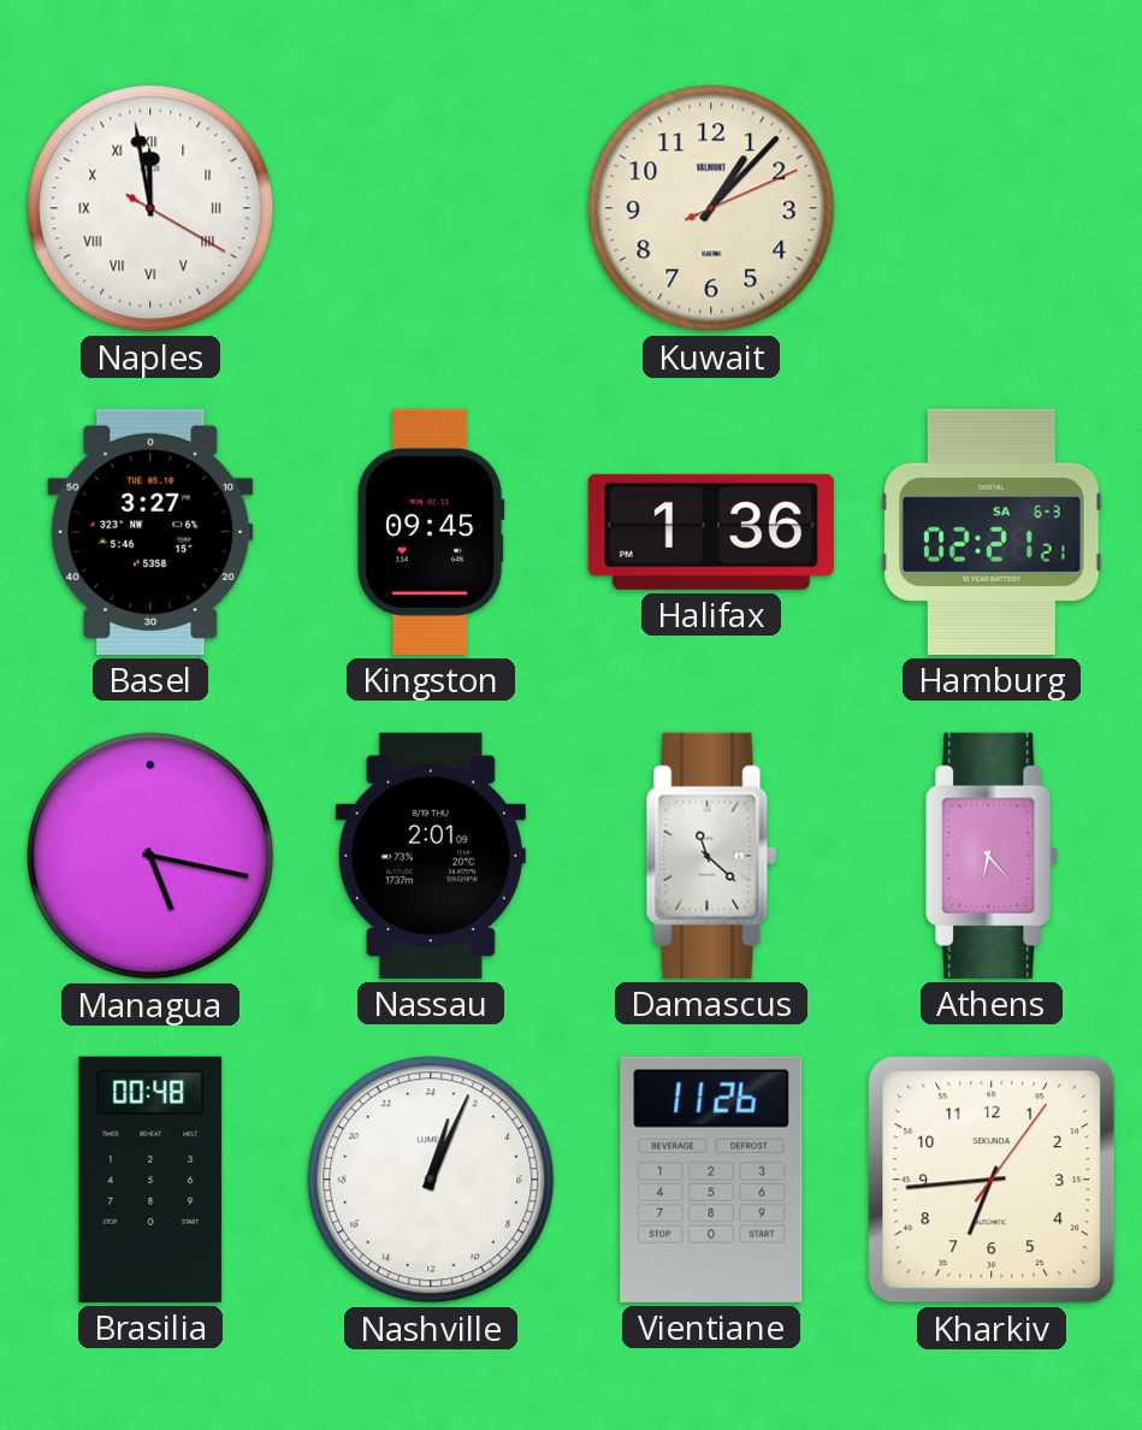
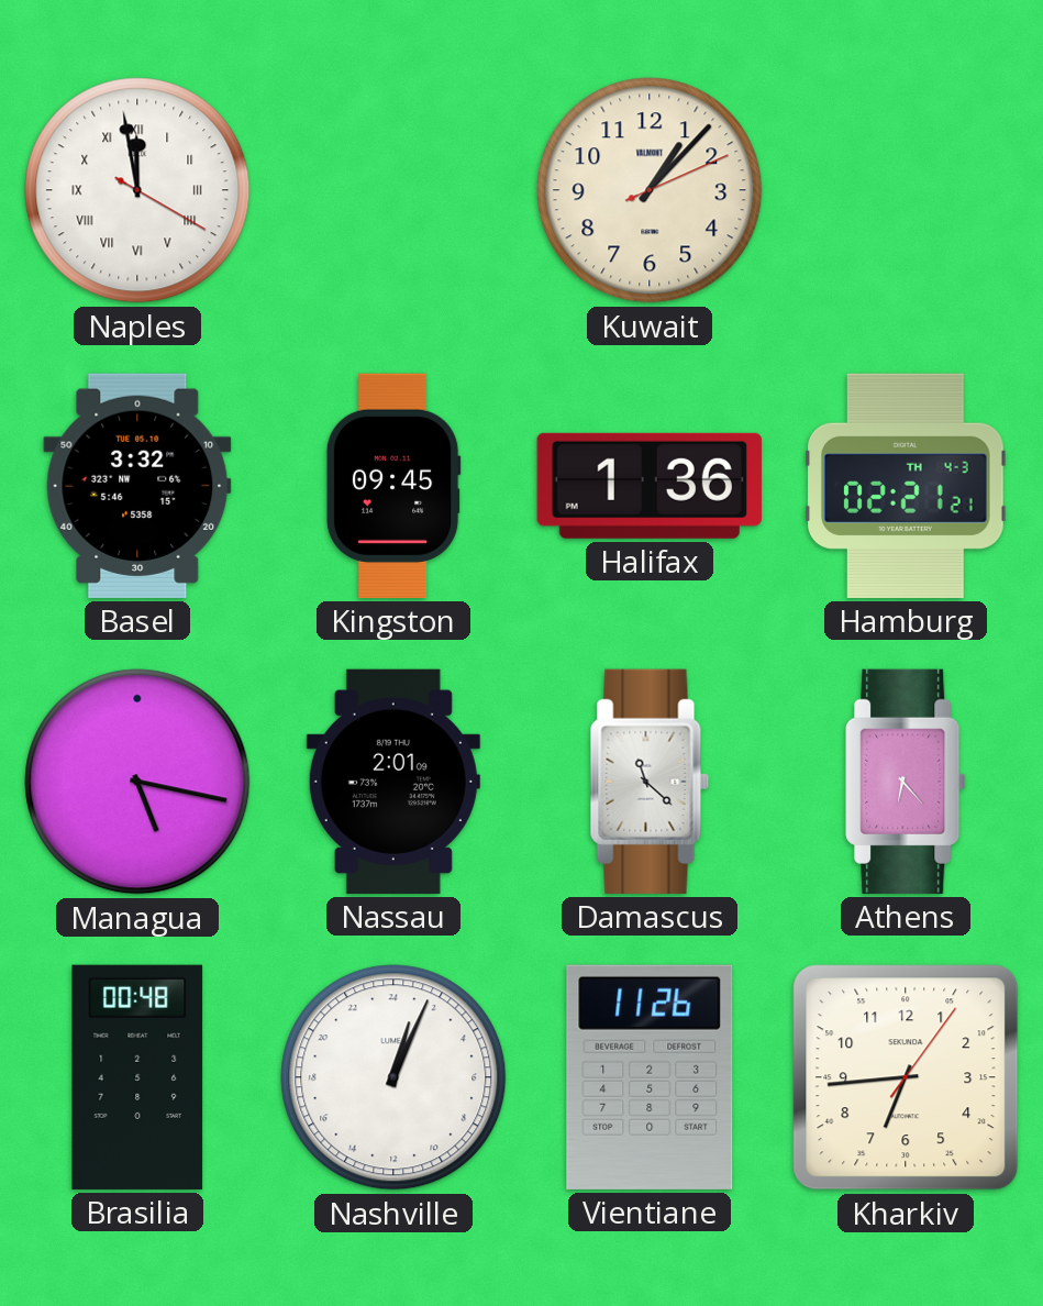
Basel: 3:27 -> 3:32 (137, 486)
Hamburg date: SA 6-3 -> TH 4-3 (907, 486)
